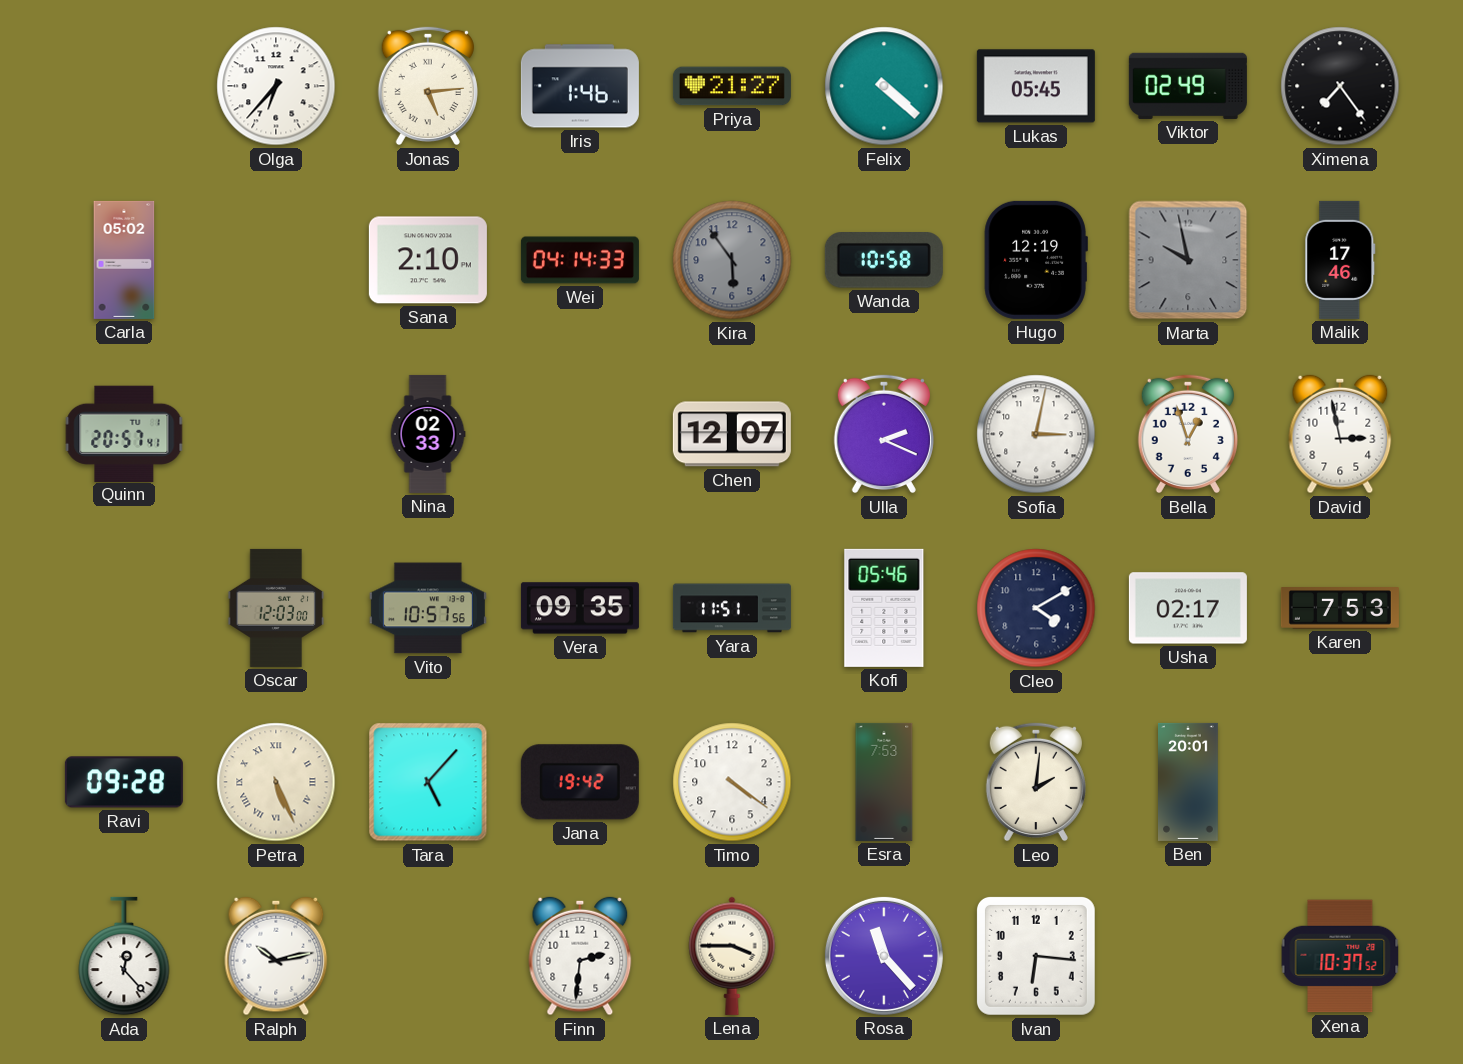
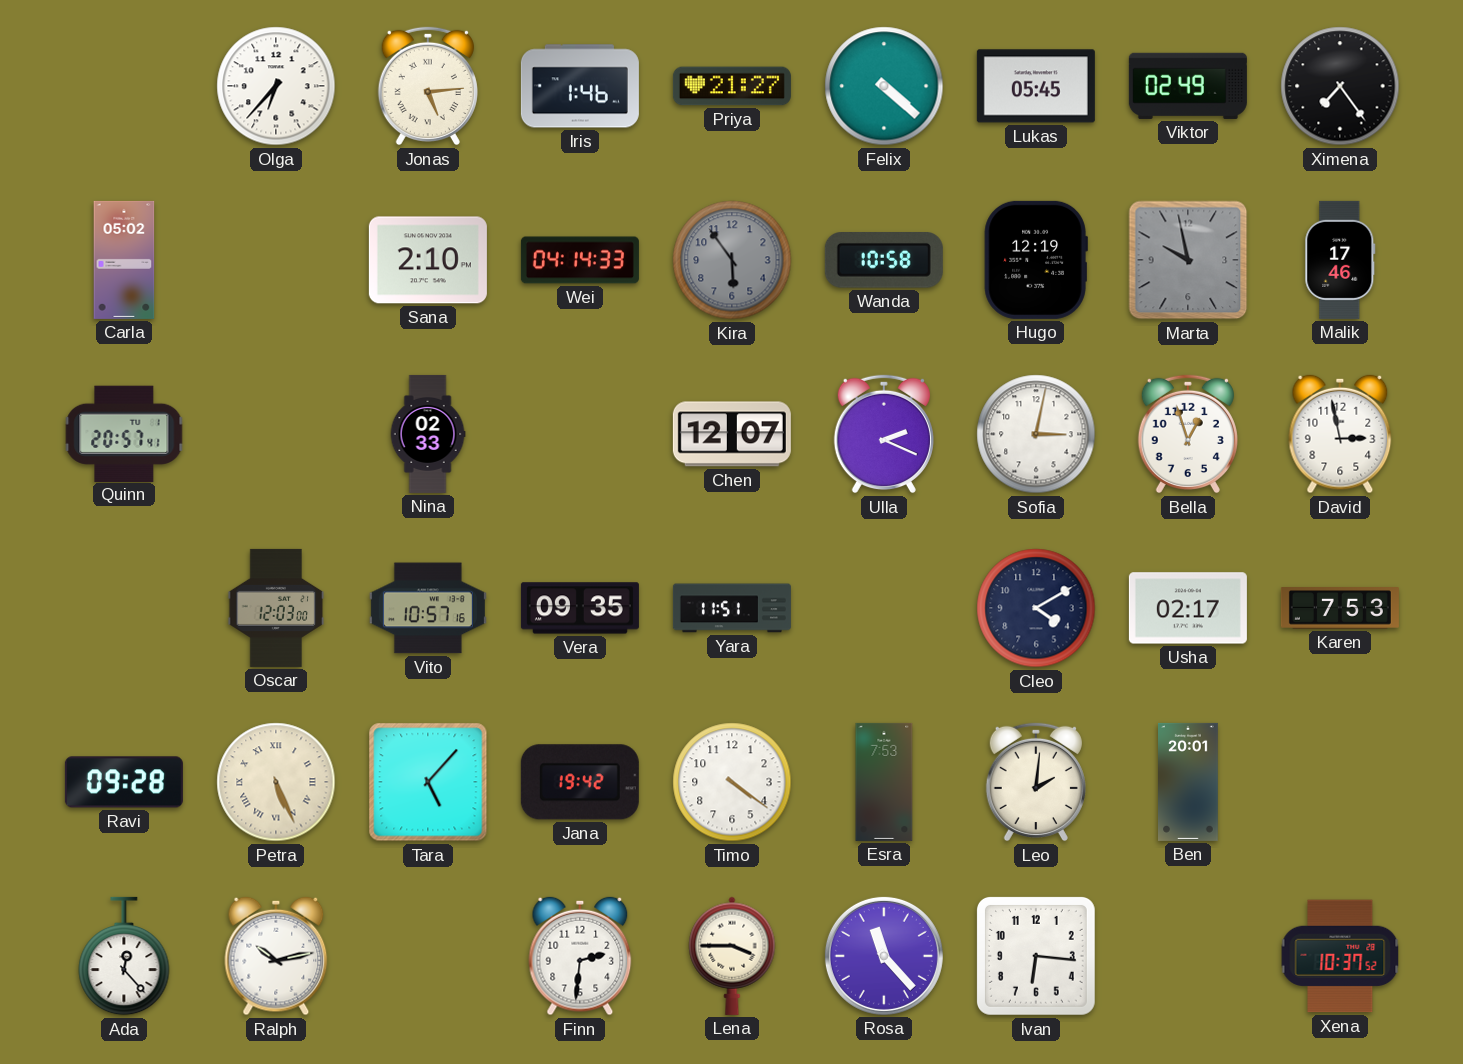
Vito: 10:57:56 -> 10:57:16 (428, 608)
Kofi: 05:46 -> none (884, 608)
